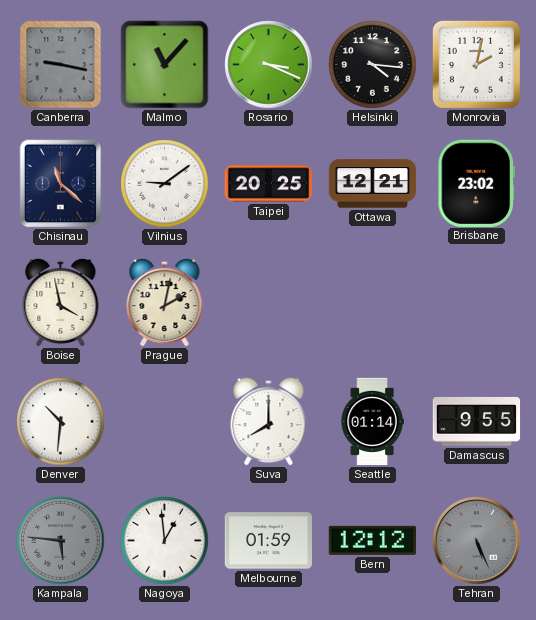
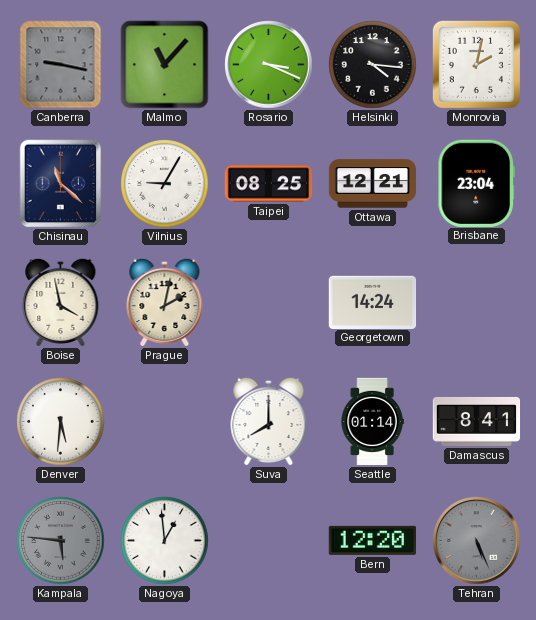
Vilnius: 9:09 -> 9:05 (165, 184)
Taipei: 20:25 -> 08:25 (269, 184)
Brisbane: 23:02 -> 23:04 (476, 183)
Georgetown: none -> 14:24 (373, 302)
Denver: 10:31 -> 5:31 (61, 422)
Damascus: 9:55 -> 8:41 (477, 421)
Melbourne: 01:59 -> none (269, 541)
Bern: 12:12 -> 12:20 (372, 540)
